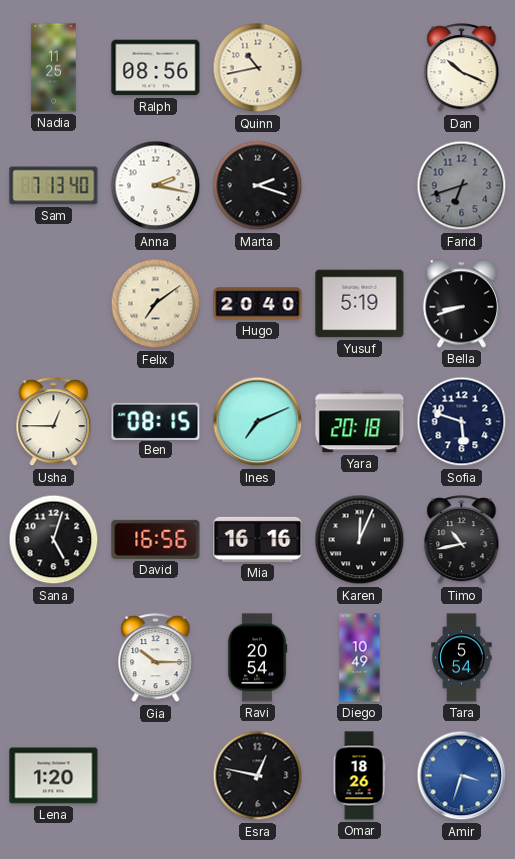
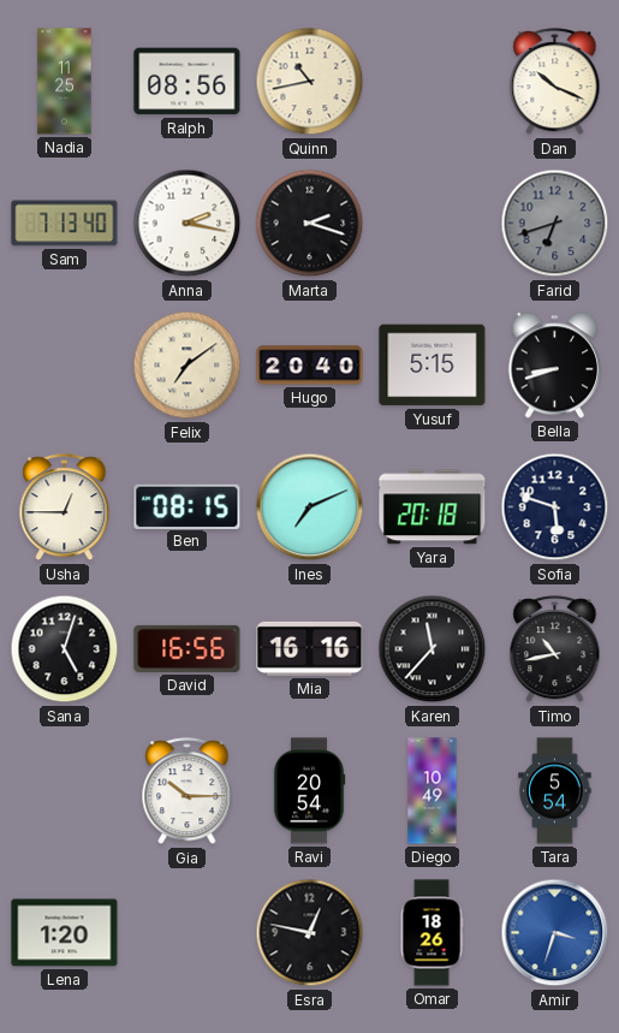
Yusuf: 5:19 -> 5:15 (433, 366)
Karen: 12:04 -> 11:37 (433, 649)
